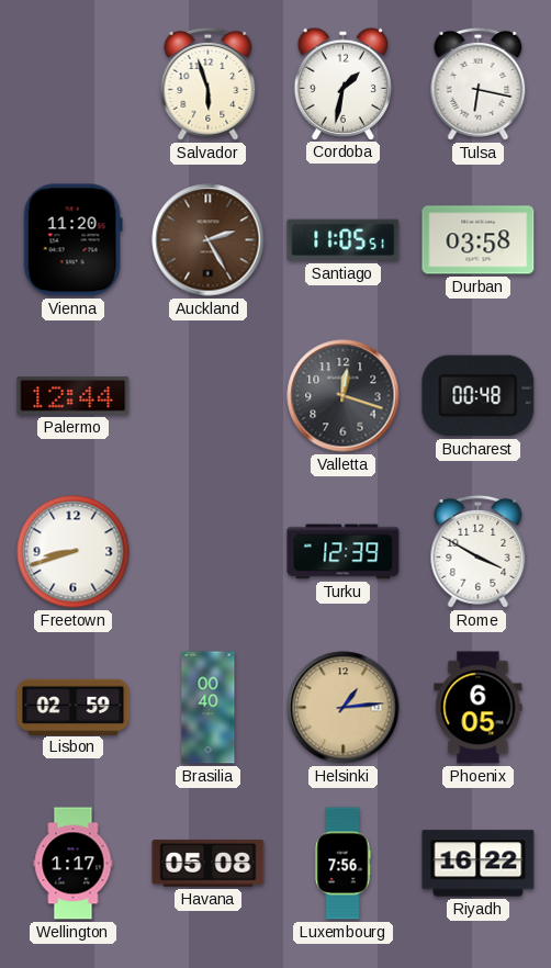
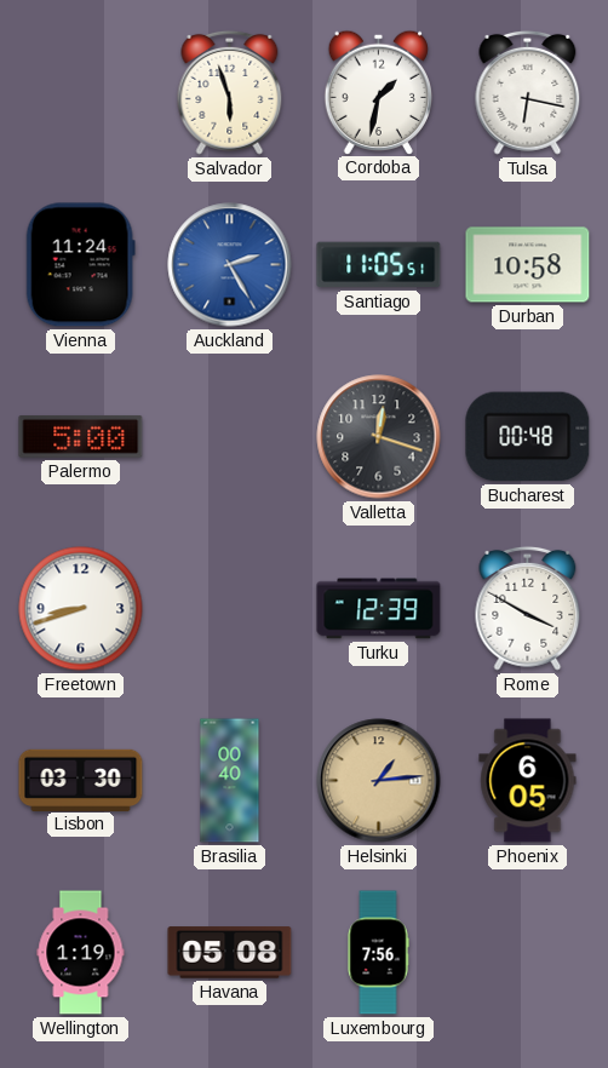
Vienna: 11:20 -> 11:24 (80, 265)
Auckland dial: brown -> blue (230, 265)
Durban: 03:58 -> 10:58 (528, 265)
Palermo: 12:44 -> 5:00 (81, 436)
Lisbon: 02:59 -> 03:30 (81, 780)
Wellington: 1:17 -> 1:19 (81, 953)
Riyadh: 16:22 -> none (479, 864)
